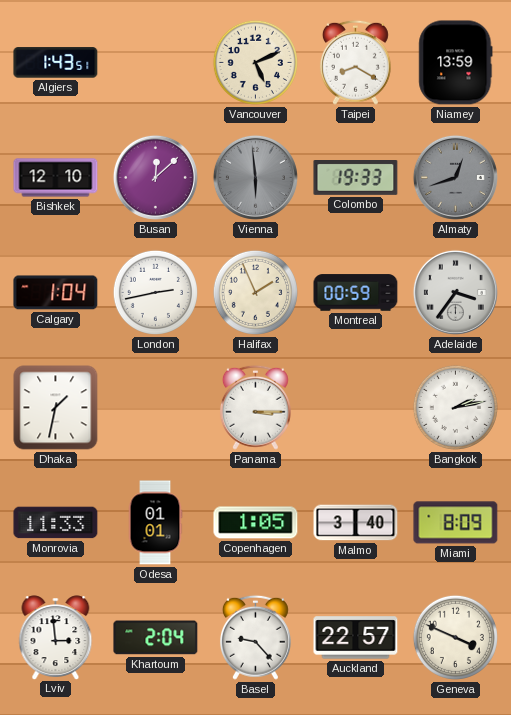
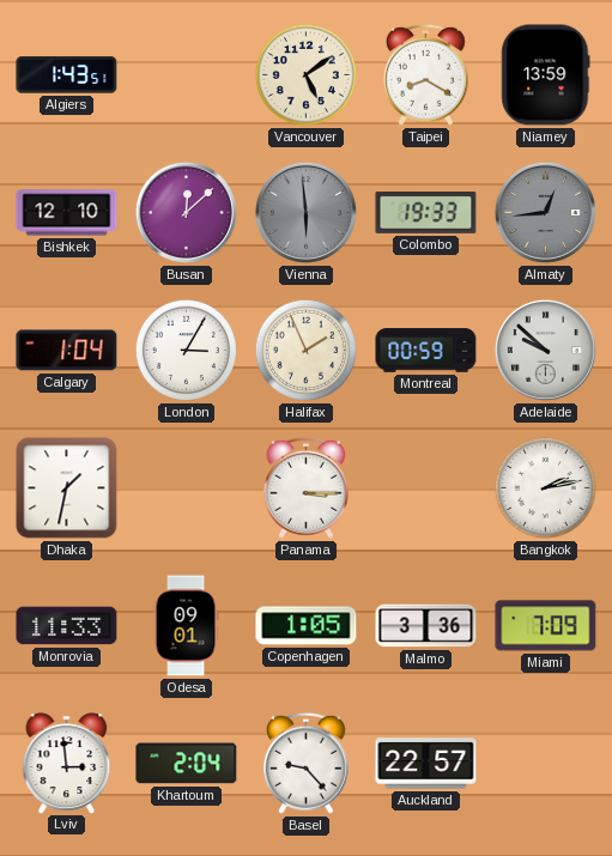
Vancouver: 5:11 -> 5:09 (305, 74)
Almaty: 12:42 -> 12:44 (545, 212)
London: 2:43 -> 3:05 (186, 350)
Adelaide: 3:36 -> 9:52 (545, 350)
Odesa: 01:01 -> 09:01 (186, 626)
Malmo: 3:40 -> 3:36 (426, 626)
Miami: 8:09 -> 7:09 (546, 626)
Geneva: 3:49 -> none (455, 637)
